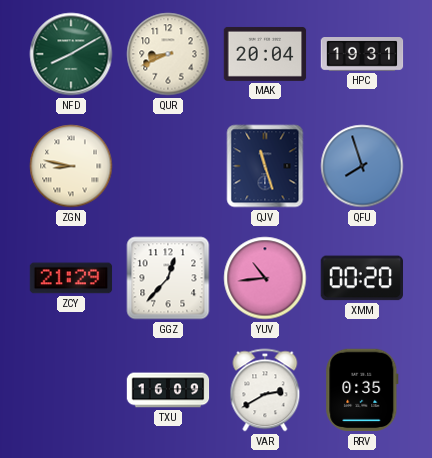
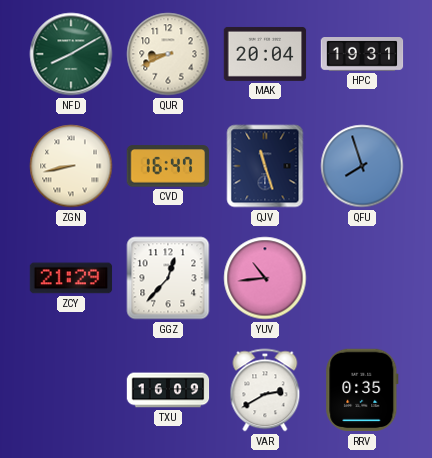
ZGN: 8:47 -> 8:43 (71, 166)
CVD: none -> 16:47 (167, 166)
XMM: 00:20 -> none (361, 278)
